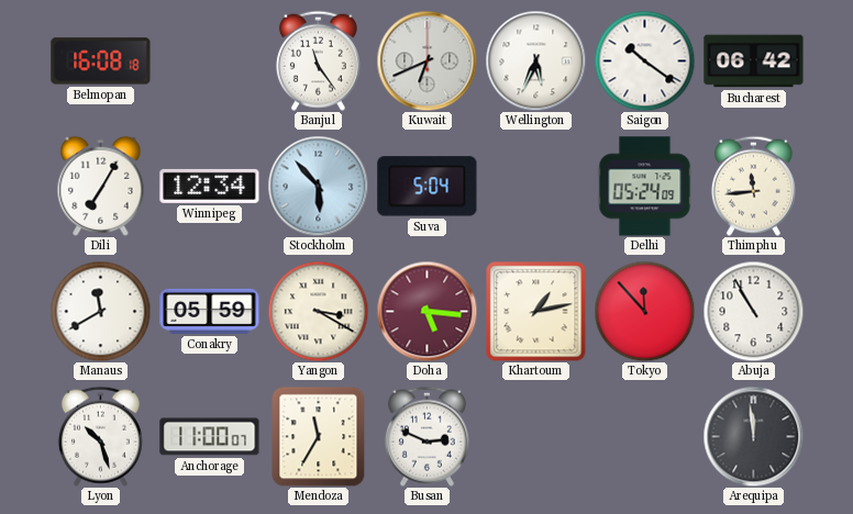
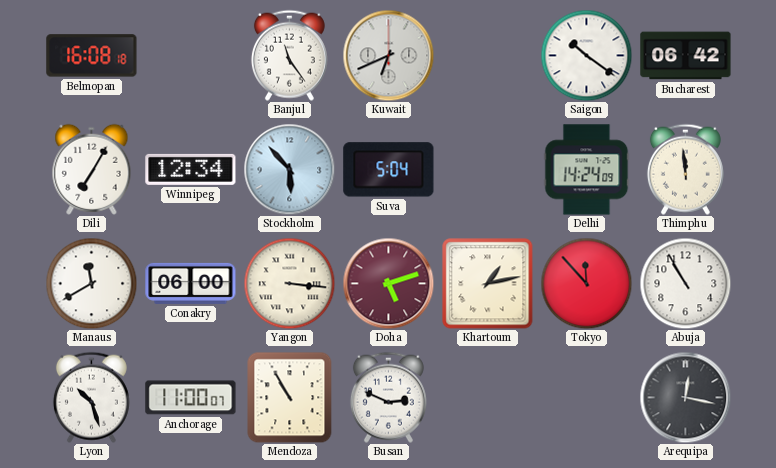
Wellington: 5:34 -> none (535, 60)
Delhi: 05:24 -> 14:24 (587, 170)
Thimphu: 11:44 -> 11:59 (685, 169)
Conakry: 05:59 -> 06:00 (191, 283)
Yangon: 3:20 -> 3:16 (289, 283)
Doha: 5:16 -> 5:12 (388, 283)
Mendoza: 11:35 -> 10:55 (290, 397)
Arequipa: 11:59 -> 12:17 (685, 397)
